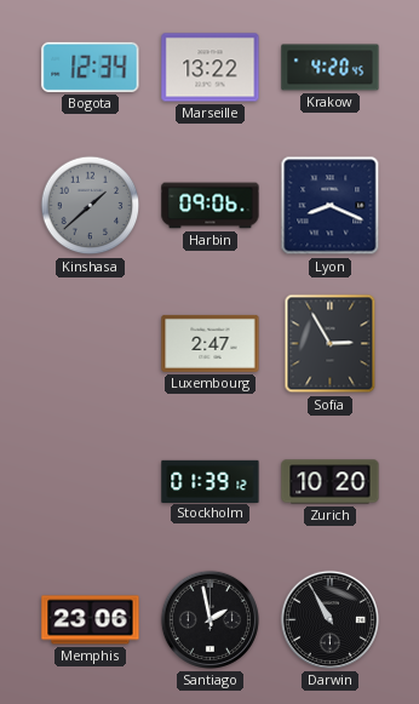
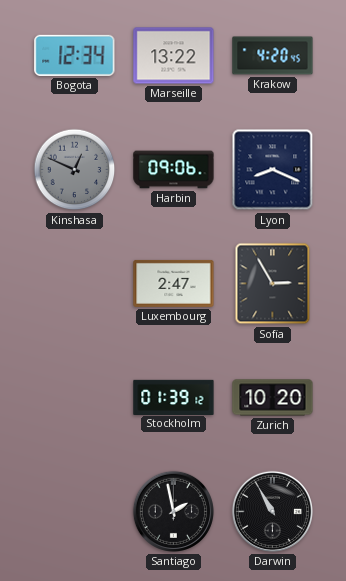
Kinshasa: 1:38 -> 12:49 (75, 170)
Memphis: 23:06 -> none (91, 620)
